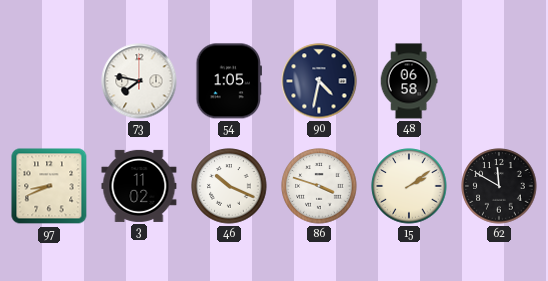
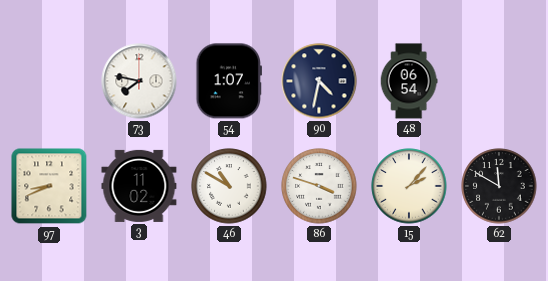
54: 1:05 -> 1:07 (229, 81)
48: 06:58 -> 06:54 (409, 81)
46: 10:19 -> 10:50 (229, 186)
15: 2:09 -> 2:07 (409, 186)
